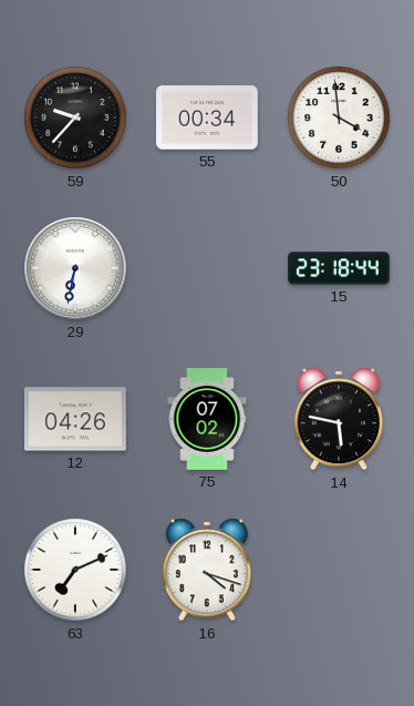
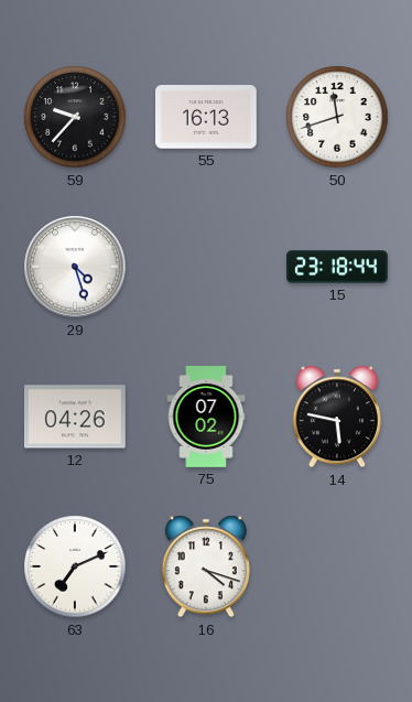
55: 00:34 -> 16:13 (207, 117)
50: 3:59 -> 11:42 (337, 117)
29: 6:32 -> 4:27 (75, 267)
